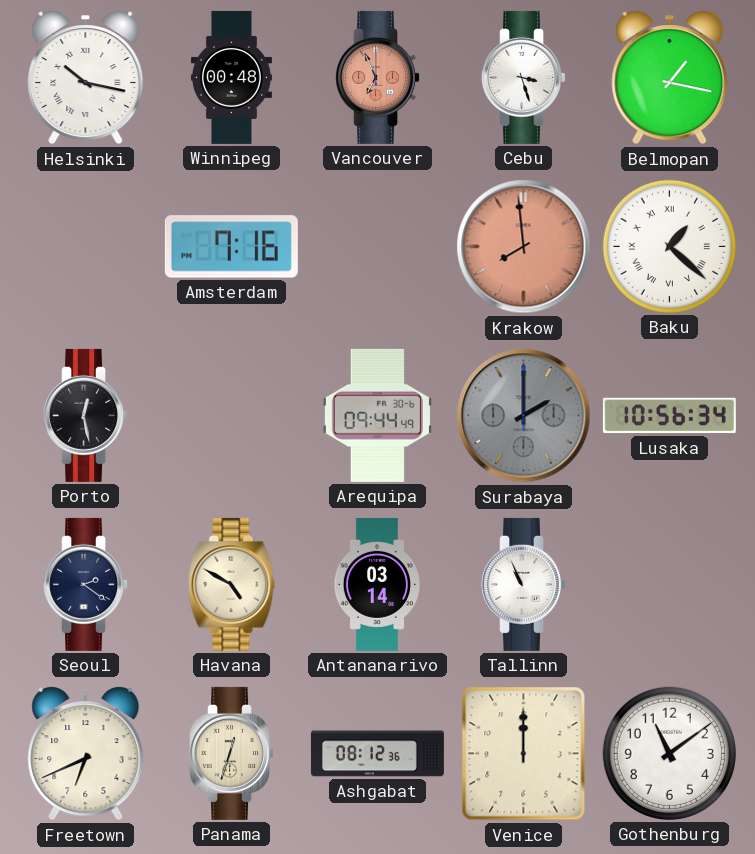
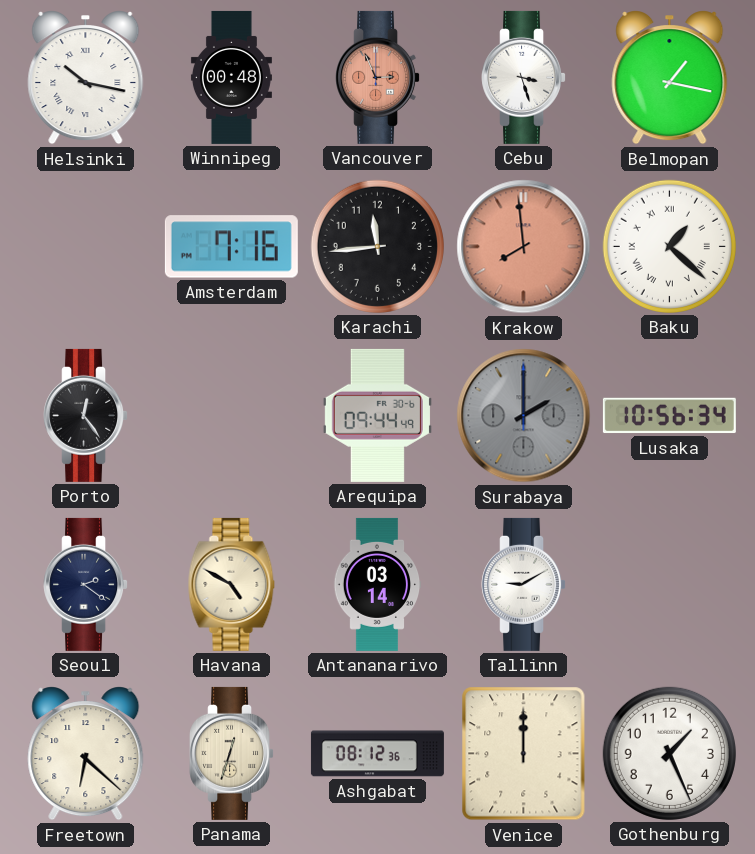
Vancouver: 6:56 -> 2:56 (378, 77)
Karachi: none -> 11:44 (377, 246)
Porto: 12:28 -> 12:24 (86, 415)
Tallinn: 10:56 -> 9:10 (524, 584)
Freetown: 6:41 -> 6:22 (86, 754)
Gothenburg: 11:09 -> 1:26 (669, 753)
